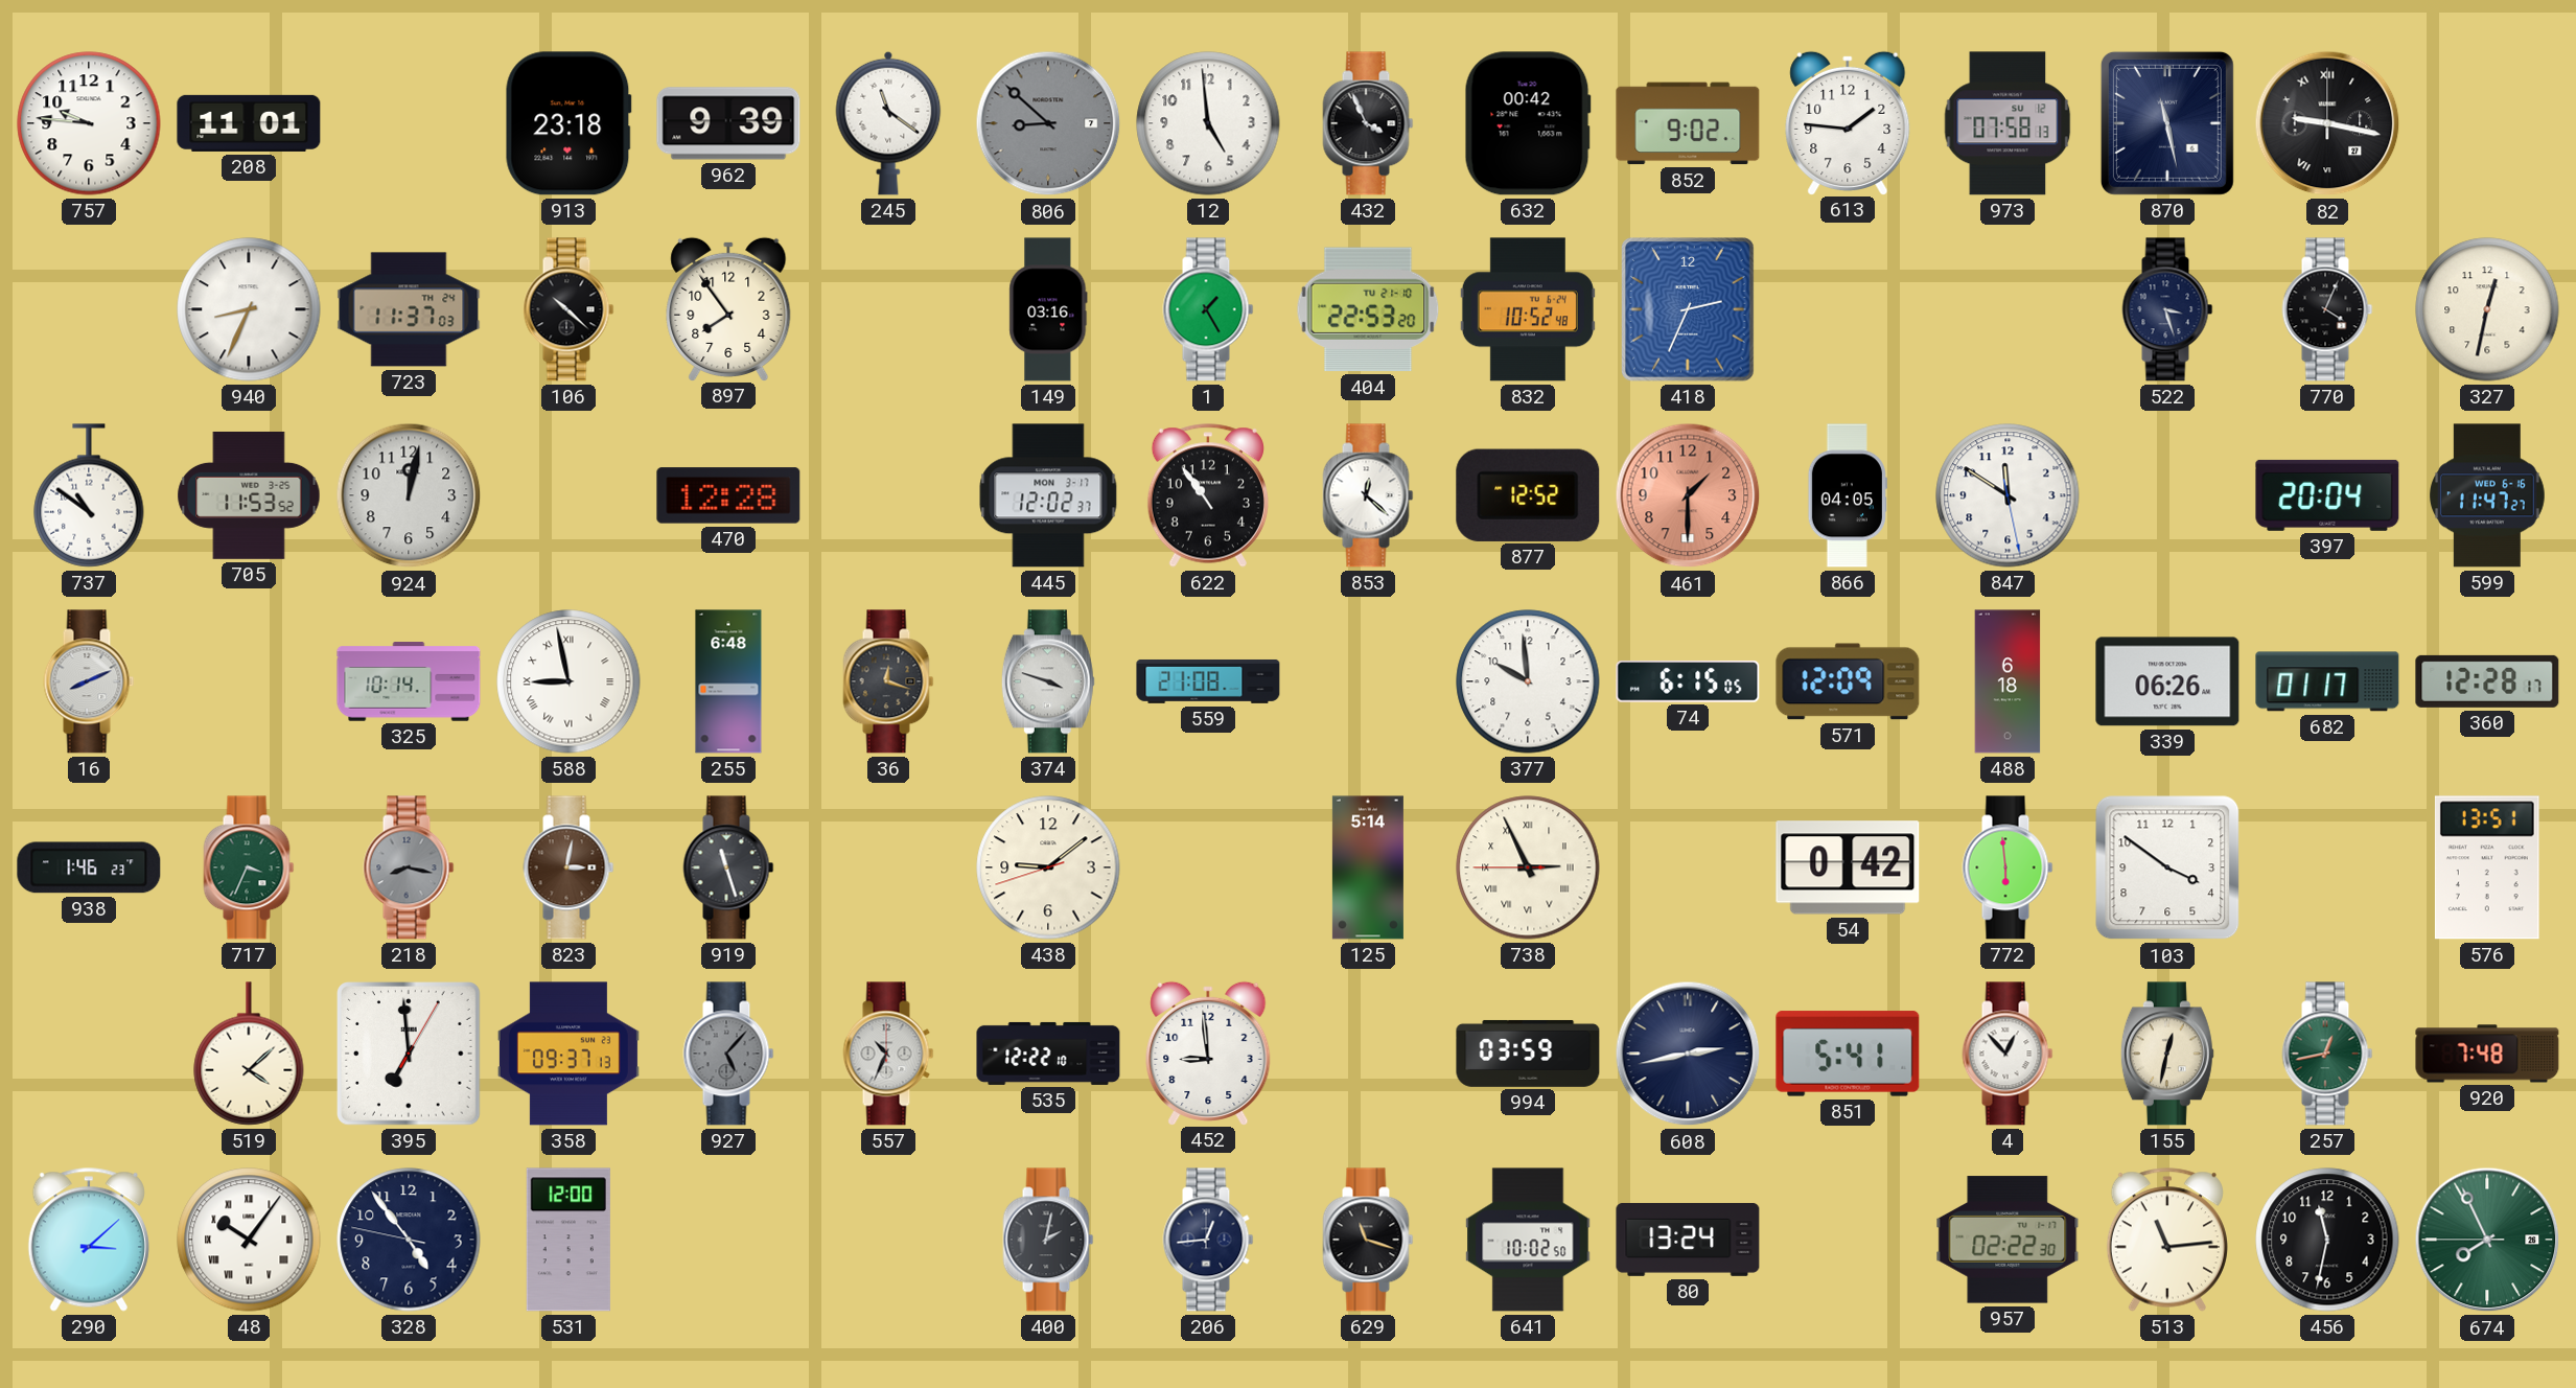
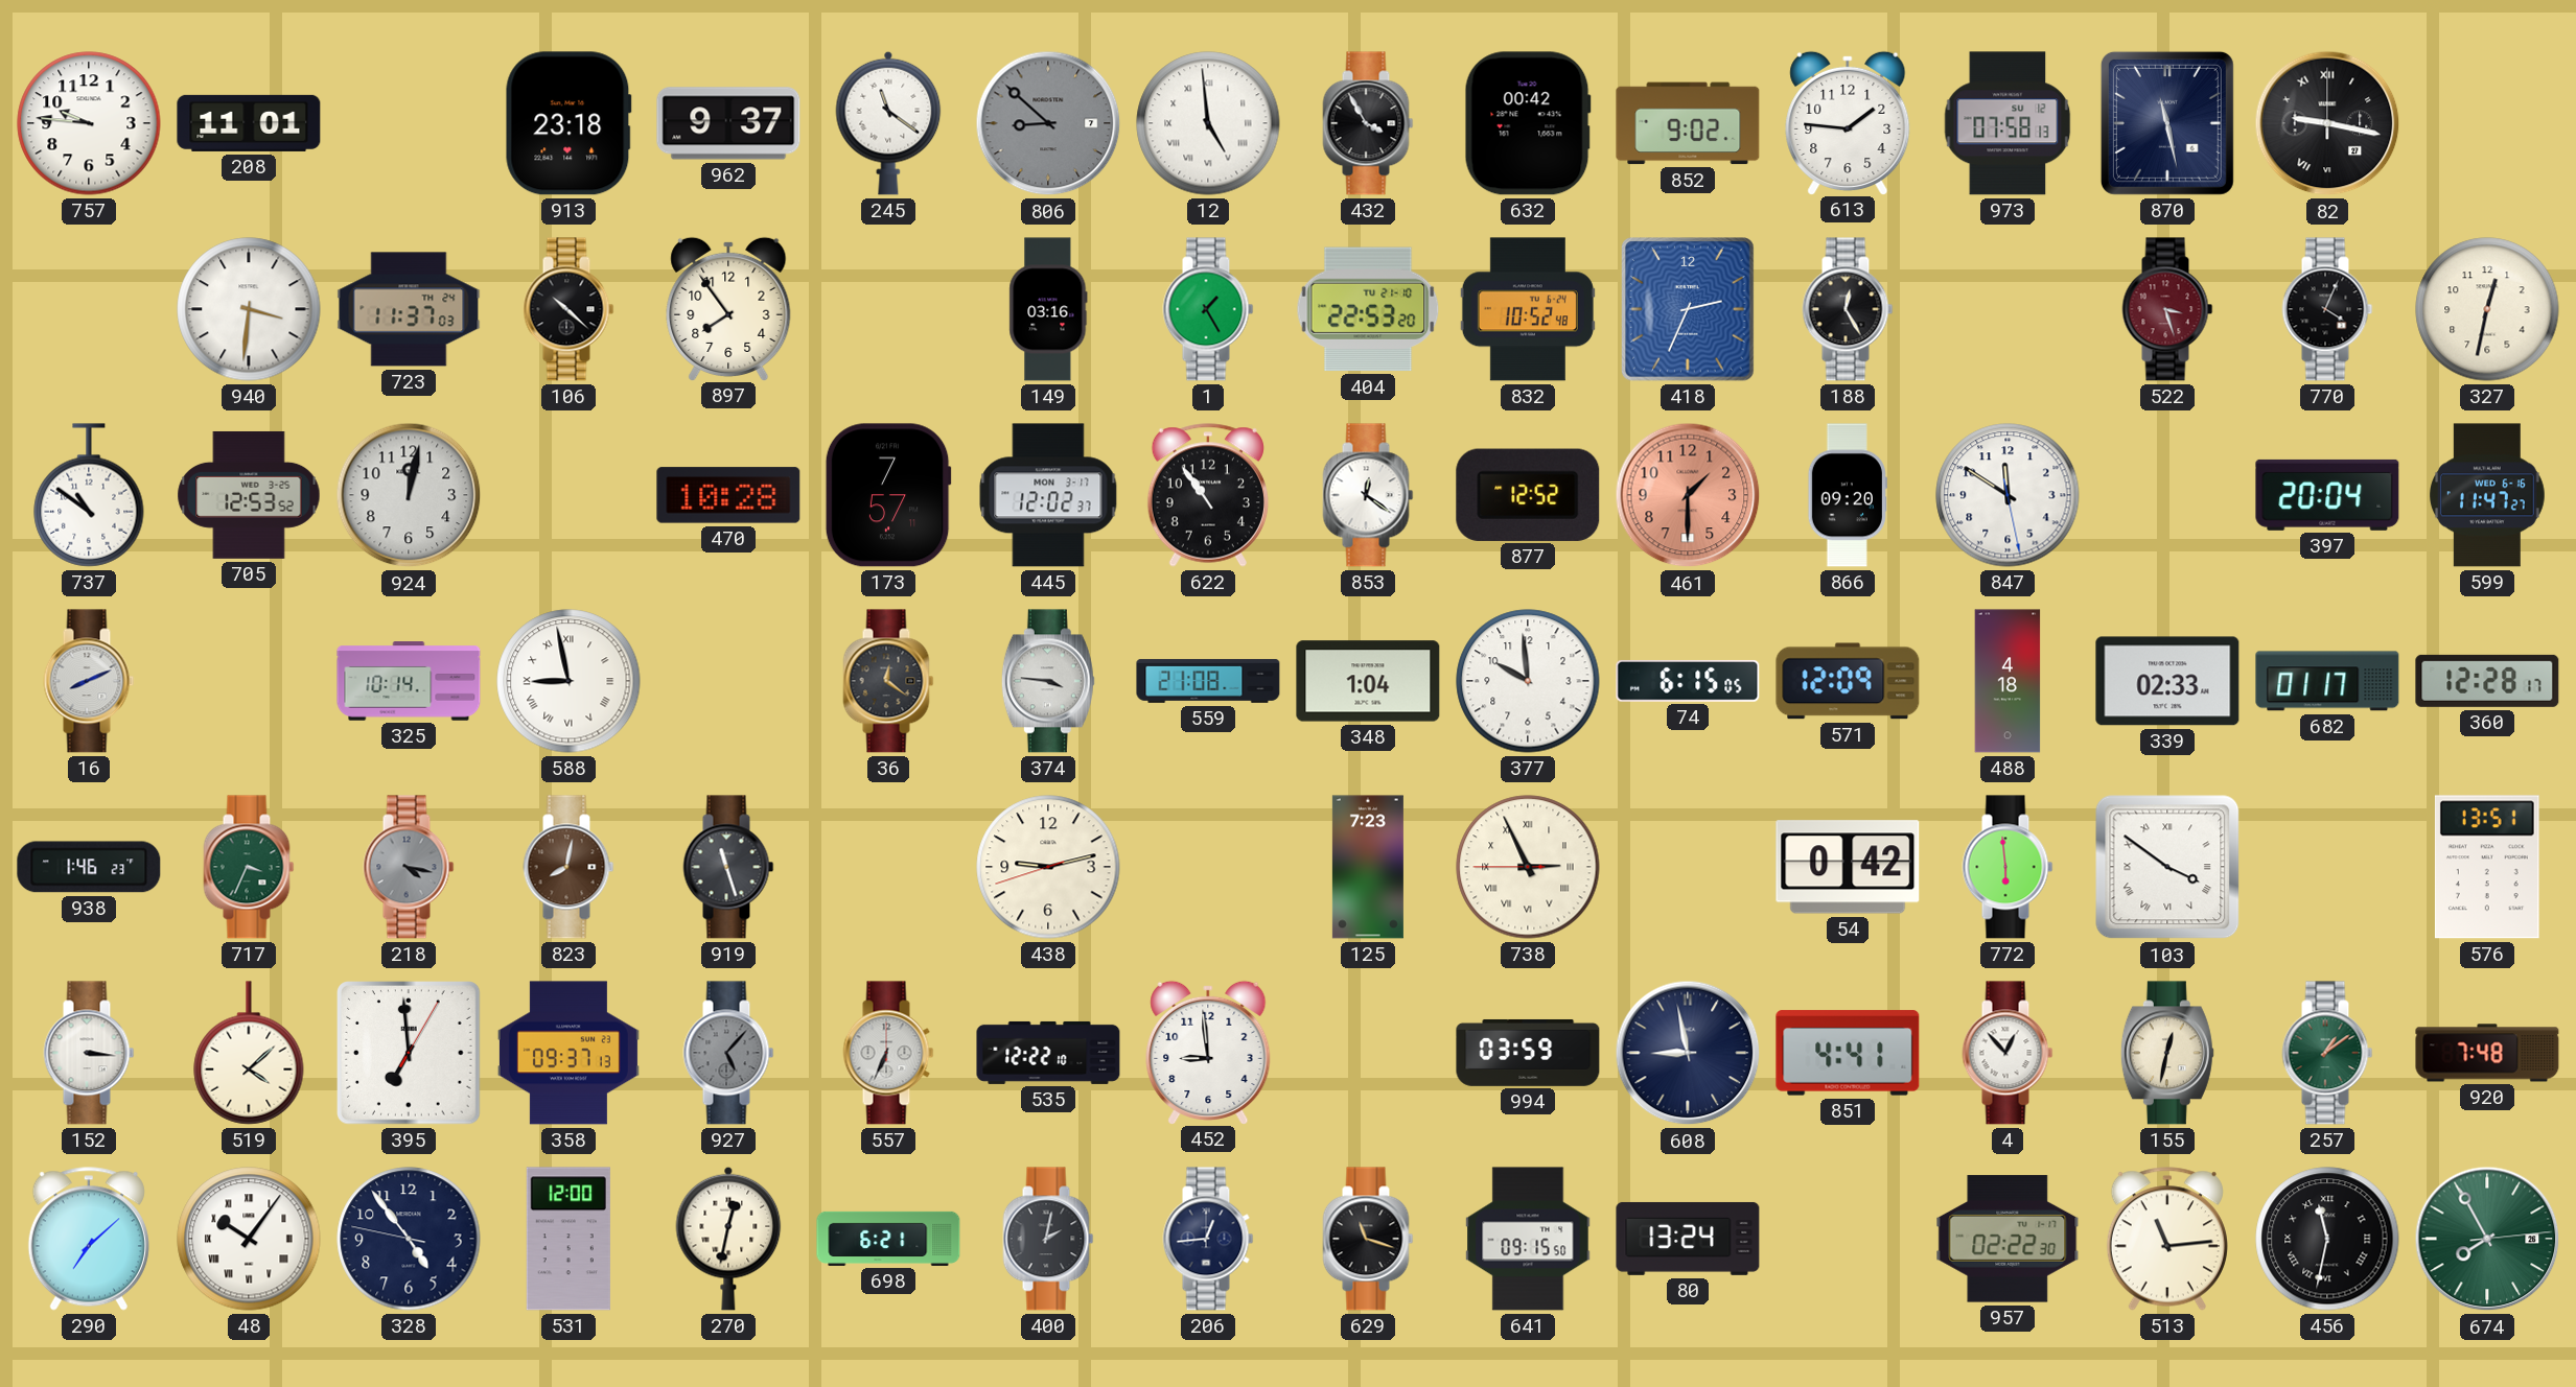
962: 9:39 -> 9:37 (728, 123)
12 numerals: Arabic -> Roman (1208, 123)
432: 3:56 -> 3:55 (1368, 123)
940: 8:34 -> 3:31 (249, 309)
188: none -> 12:25 (1848, 309)
522 dial: navy -> burgundy (2167, 309)
705: 11:53 -> 12:53 (249, 495)
470: 12:28 -> 10:28 (728, 495)
173: none -> 7:57 (888, 495)
853: 12:22 -> 12:21 (1368, 495)
866: 04:05 -> 09:20 (1848, 495)
255: 6:48 -> none (728, 681)
36: 12:18 -> 12:21 (888, 681)
374: 3:48 -> 3:46 (1048, 681)
348: none -> 1:04 (1368, 681)
488: 6:18 -> 4:18 (2008, 681)
339: 06:26 -> 02:33 (2167, 681)
218: 8:17 -> 4:17 (409, 867)
823: 3:02 -> 8:02 (568, 867)
438: 9:08 -> 9:12 (1048, 867)
125: 5:14 -> 7:23 (1368, 867)
103 numerals: Arabic -> Roman (2167, 867)
152: none -> 3:16 (89, 1053)
557: 10:34 -> 6:34 (888, 1053)
608: 2:43 -> 8:58 (1688, 1053)
851: 5:41 -> 4:41 (1848, 1053)
257: 12:43 -> 1:09 (2327, 1053)
290: 3:08 -> 7:08 (89, 1239)
270: none -> 12:32 (728, 1239)
698: none -> 6:21 (888, 1239)
641: 10:02 -> 09:15 (1528, 1239)
456 numerals: Arabic -> Roman (2327, 1239)
674: 7:55:45 -> 7:55:14 (2487, 1239)
